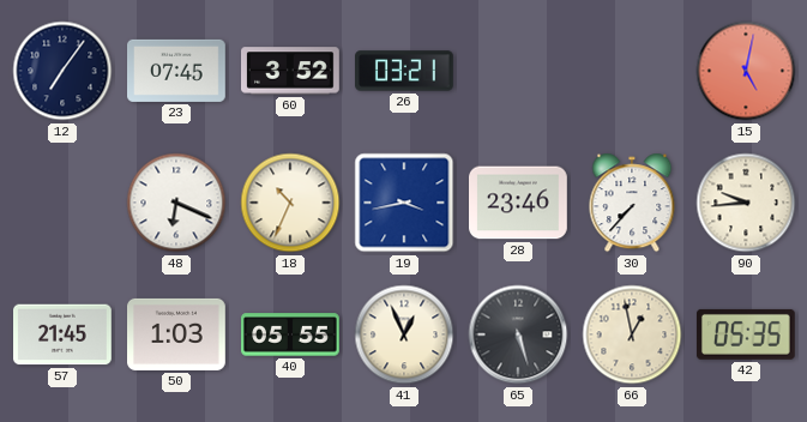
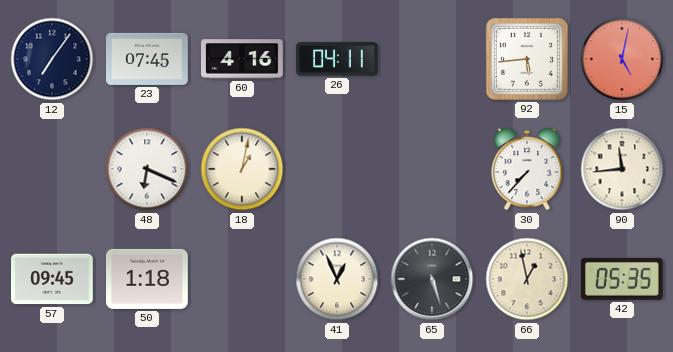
60: 3:52 -> 4:16 (243, 59)
26: 03:21 -> 04:11 (337, 59)
92: none -> 5:44 (527, 59)
18: 10:34 -> 1:02 (242, 169)
19: 3:43 -> none (404, 203)
28: 23:46 -> none (519, 203)
90: 9:44 -> 11:44 (622, 169)
57: 21:45 -> 09:45 (53, 279)
50: 1:03 -> 1:18 (148, 279)
40: 05:55 -> none (290, 334)
